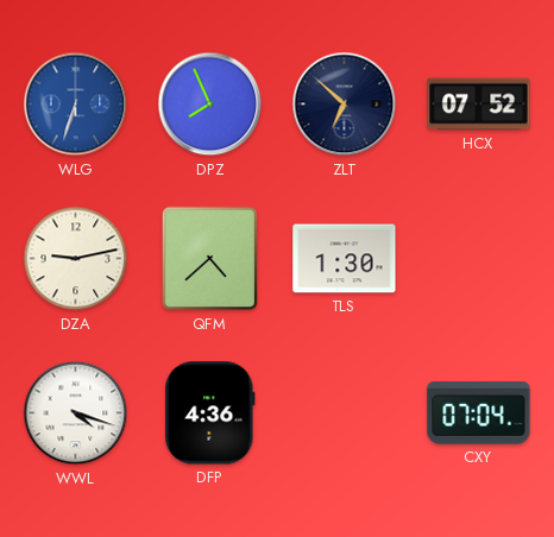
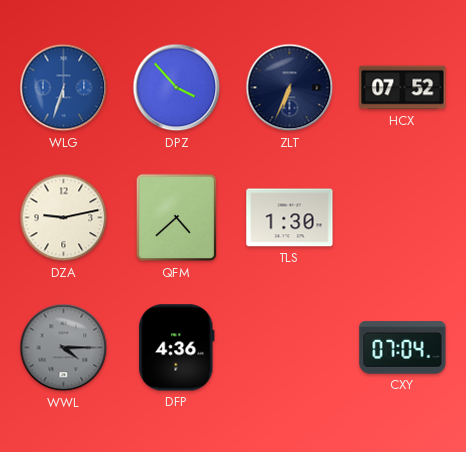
DPZ: 7:56 -> 3:53 (177, 88)
ZLT: 6:52 -> 6:34 (290, 88)
WWL: 4:18 -> 4:15 (64, 348)
WWL dial: white -> grey (64, 348)
